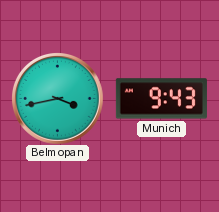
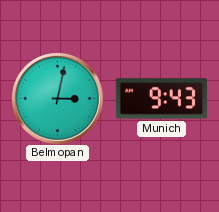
Belmopan: 3:43 -> 3:02 (58, 99)
